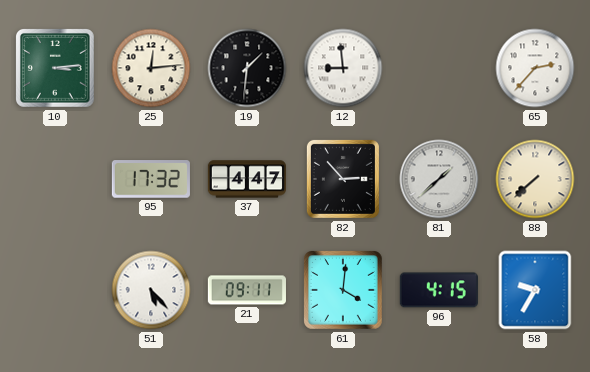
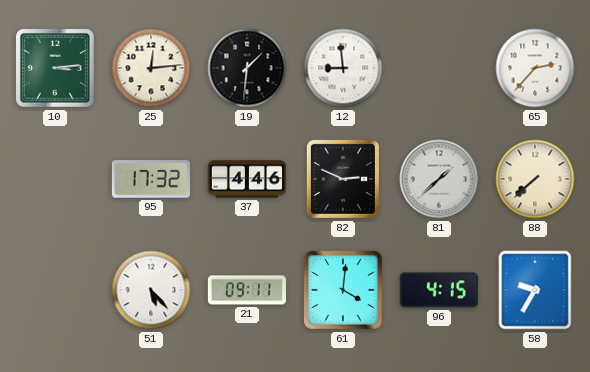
37: 4:47 -> 4:46 (247, 179)
82: 2:53 -> 2:49 (343, 179)
